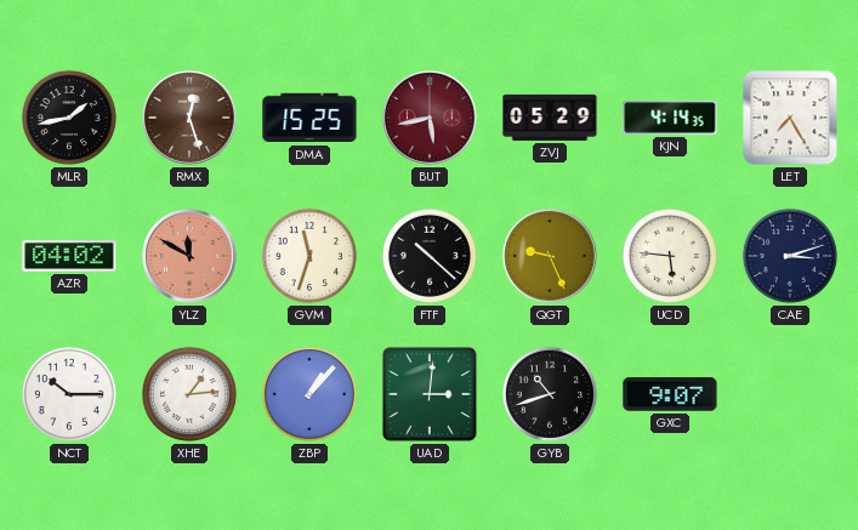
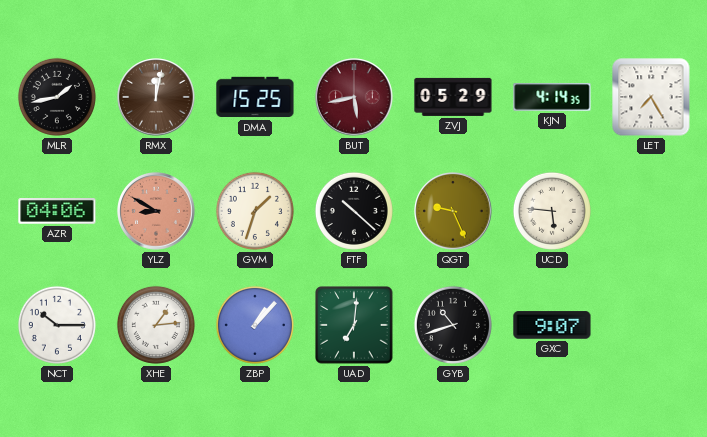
RMX: 12:27 -> 12:02 (156, 97)
AZR: 04:02 -> 04:06 (57, 212)
YLZ: 11:50 -> 8:50 (156, 211)
GVM: 11:33 -> 1:33 (255, 211)
CAE: 3:12 -> none (790, 256)
UAD: 3:01 -> 7:01 (354, 325)
